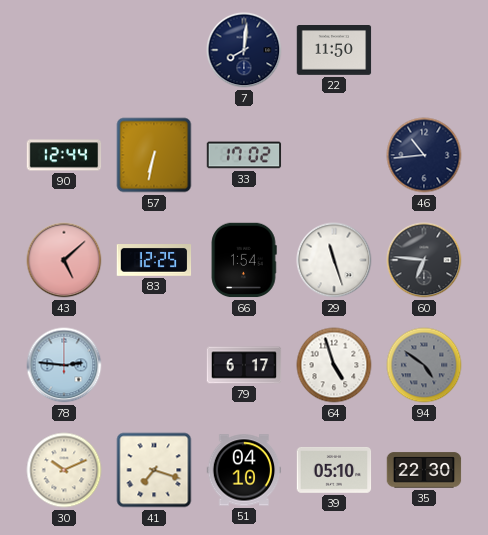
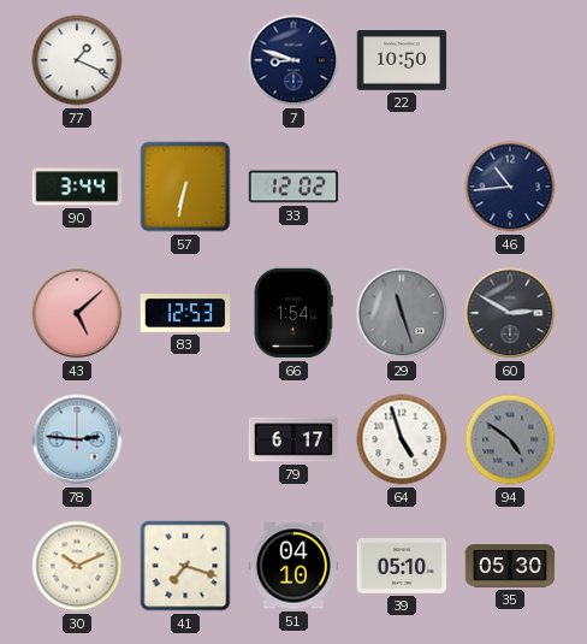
77: none -> 1:19 (77, 60)
7: 8:01 -> 8:48 (293, 60)
22: 11:50 -> 10:50 (402, 61)
90: 12:44 -> 3:44 (77, 187)
33: 17:02 -> 12:02 (293, 187)
83: 12:25 -> 12:53 (185, 314)
29 dial: white -> grey (402, 313)
60: 6:46 -> 2:50 (510, 313)
35: 22:30 -> 05:30 (510, 566)
